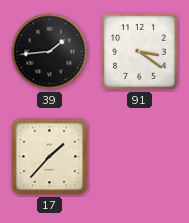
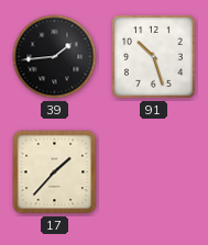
91: 3:21 -> 10:27 (154, 57)
